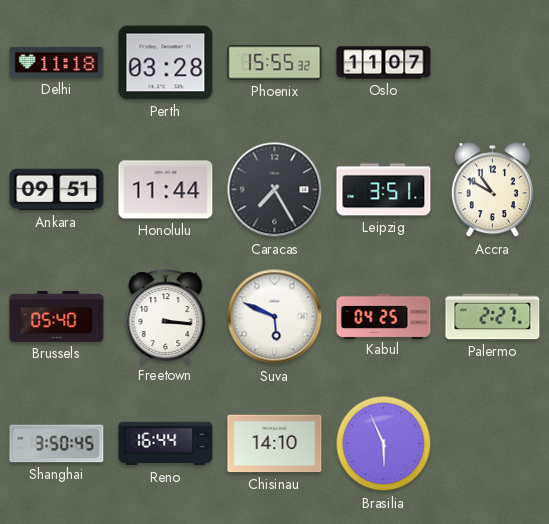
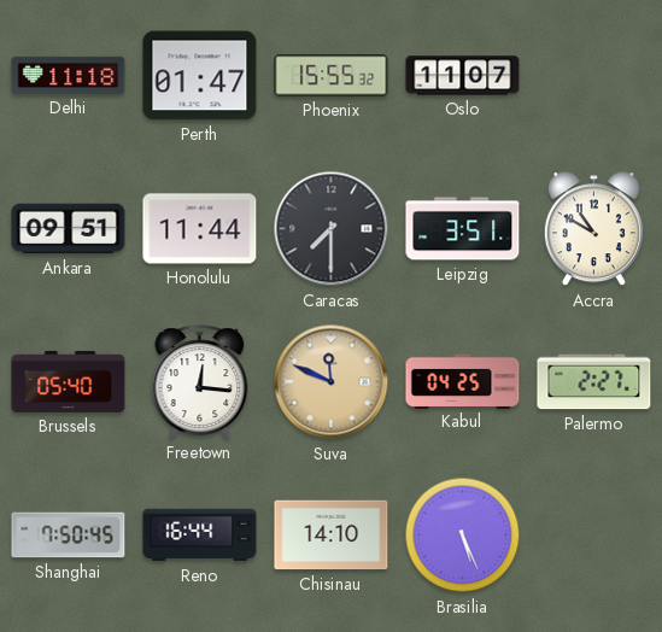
Perth: 03:28 -> 01:47 (200, 76)
Caracas: 7:25 -> 7:30 (332, 229)
Freetown: 3:16 -> 12:16 (200, 382)
Suva: 5:49 -> 11:49 (332, 382)
Suva dial: white -> champagne (332, 382)
Shanghai: 3:50 -> 7:50 (69, 536)
Brasilia: 5:56 -> 5:26 (463, 536)
